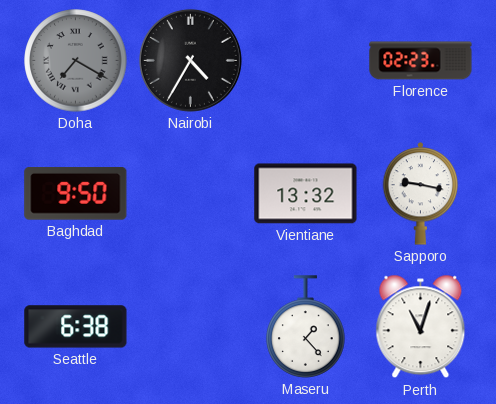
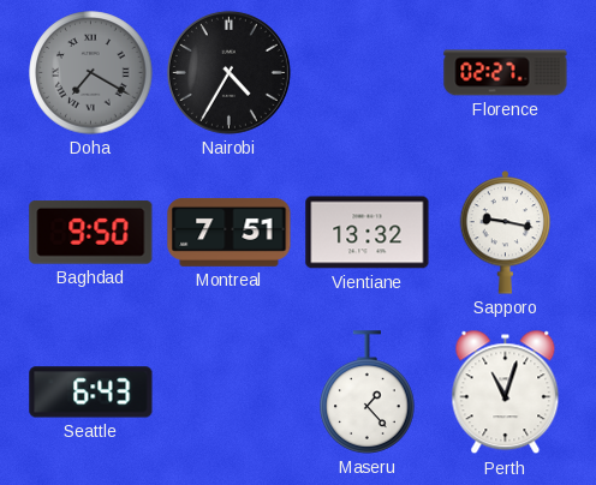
Florence: 02:23 -> 02:27 (506, 73)
Montreal: none -> 7:51 (230, 232)
Seattle: 6:38 -> 6:43 (91, 393)
